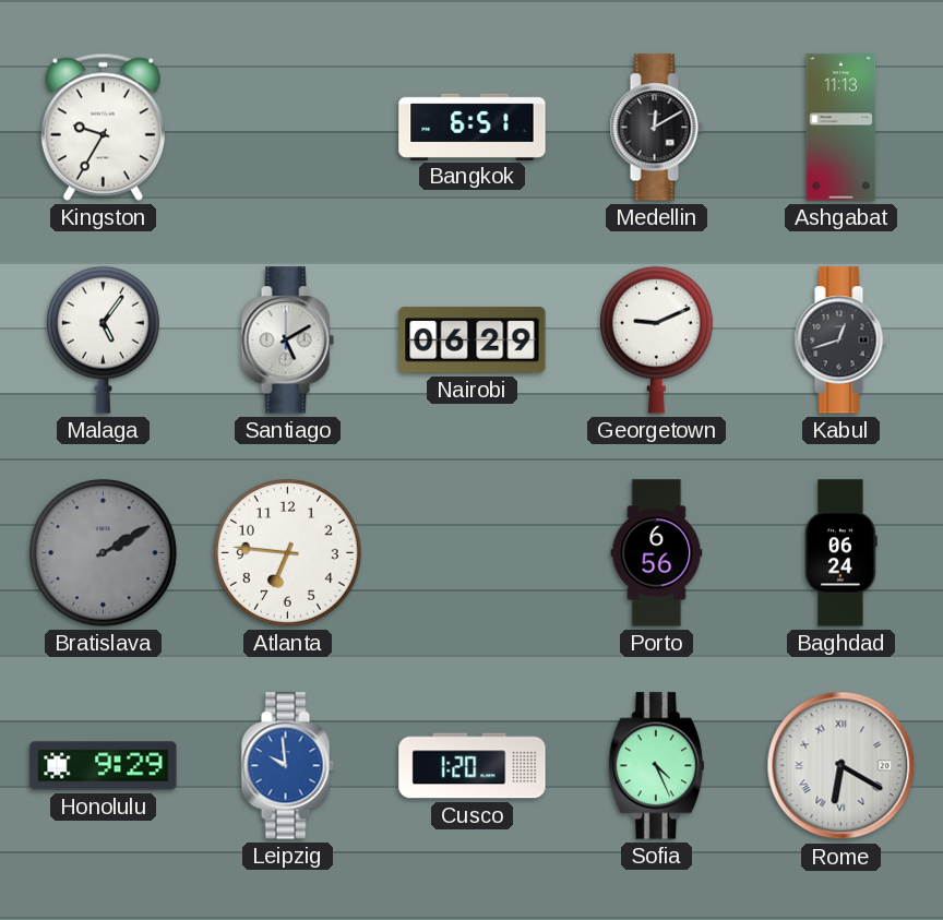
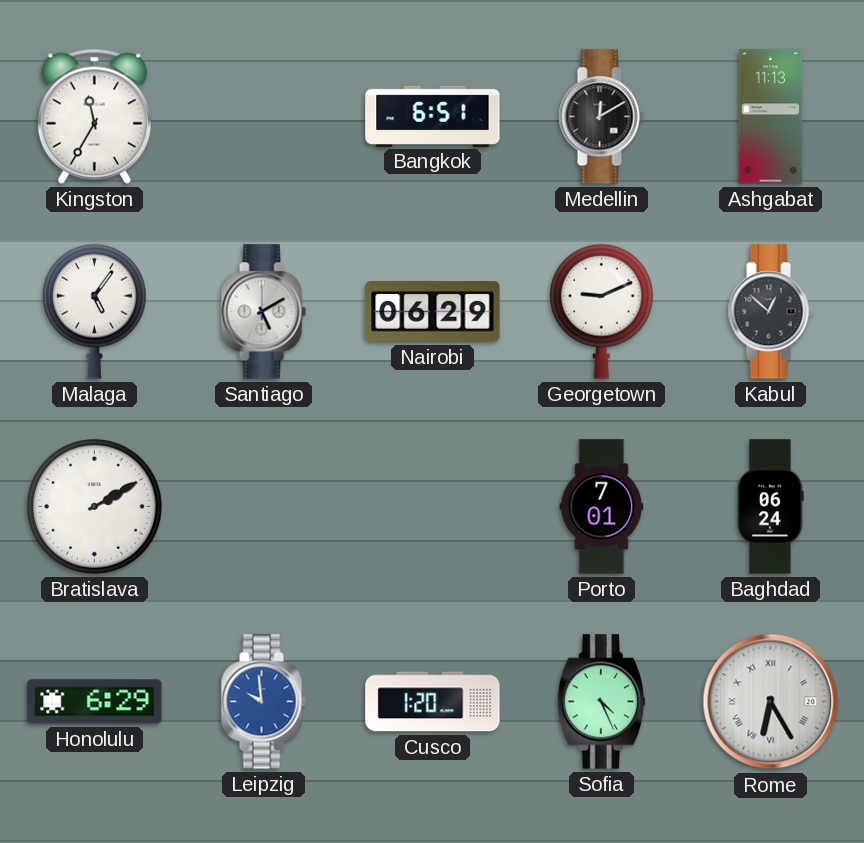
Kingston: 9:35 -> 11:35 (94, 116)
Kabul: 12:42 -> 12:52 (770, 312)
Bratislava dial: grey -> white (95, 507)
Atlanta: 6:46 -> none (288, 553)
Porto: 6:56 -> 7:01 (602, 507)
Honolulu: 9:29 -> 6:29 (95, 702)
Rome: 6:20 -> 6:25 (771, 702)
